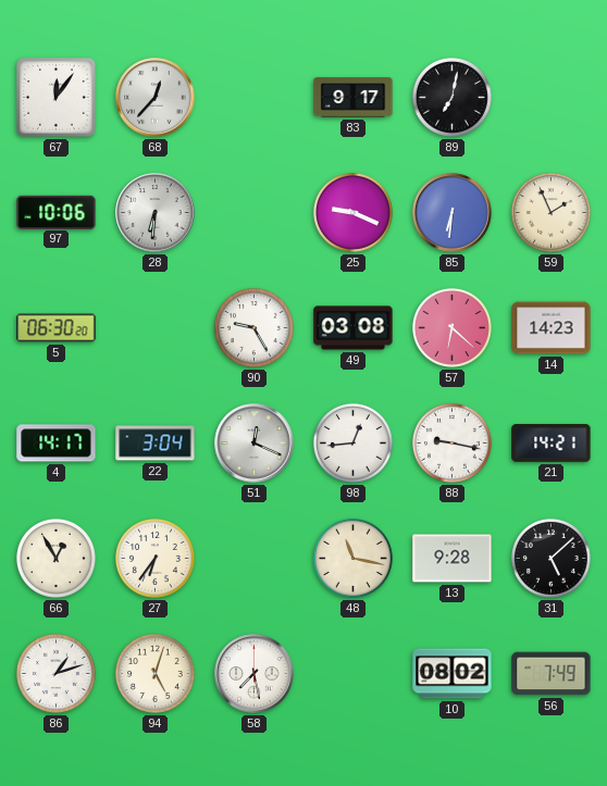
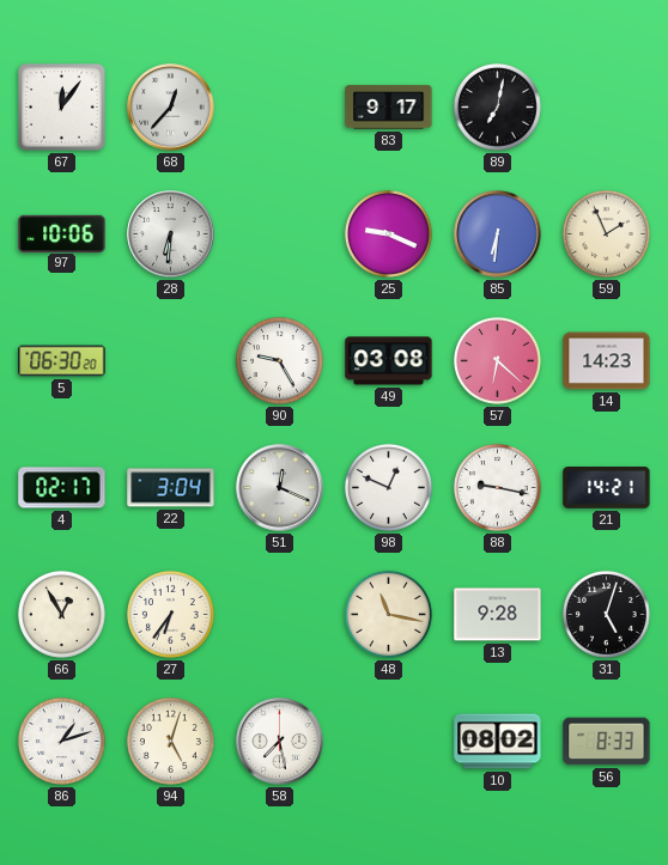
4: 14:17 -> 02:17 (62, 488)
98: 12:44 -> 12:49 (388, 487)
31: 5:08 -> 5:03 (606, 614)
56: 7:49 -> 8:33 (607, 742)
